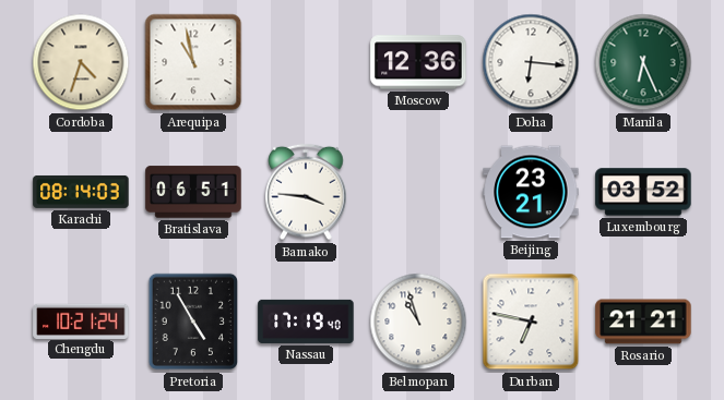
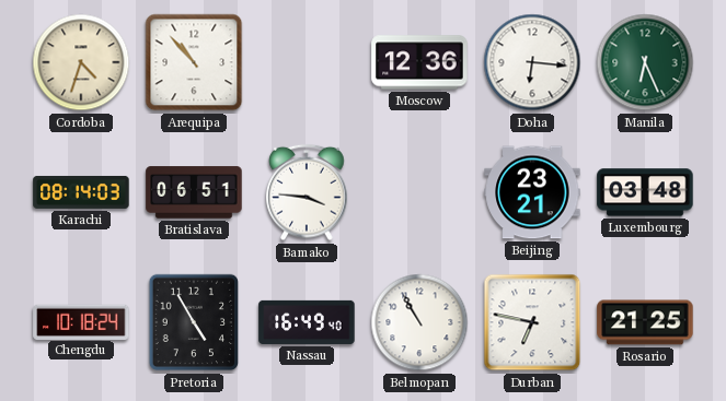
Arequipa: 10:58 -> 10:53 (194, 62)
Luxembourg: 03:52 -> 03:48 (645, 192)
Chengdu: 10:21 -> 10:18 (81, 321)
Nassau: 17:19 -> 16:49 (307, 322)
Belmopan: 10:57 -> 10:55 (419, 322)
Rosario: 21:21 -> 21:25 (645, 322)
